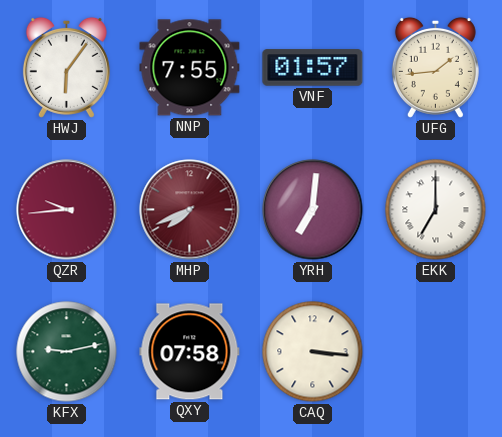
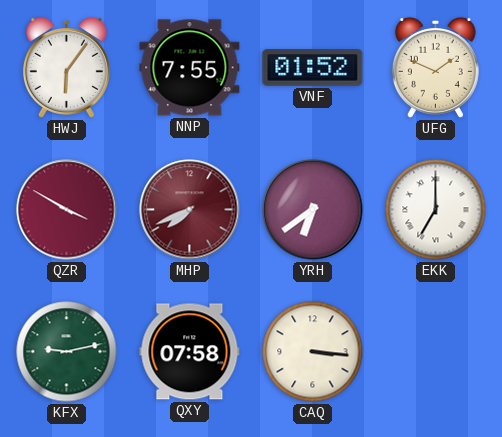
VNF: 01:57 -> 01:52 (313, 68)
UFG: 1:44 -> 1:49 (435, 67)
QZR: 9:44 -> 3:50 (67, 210)
YRH: 7:01 -> 6:39 (313, 210)
